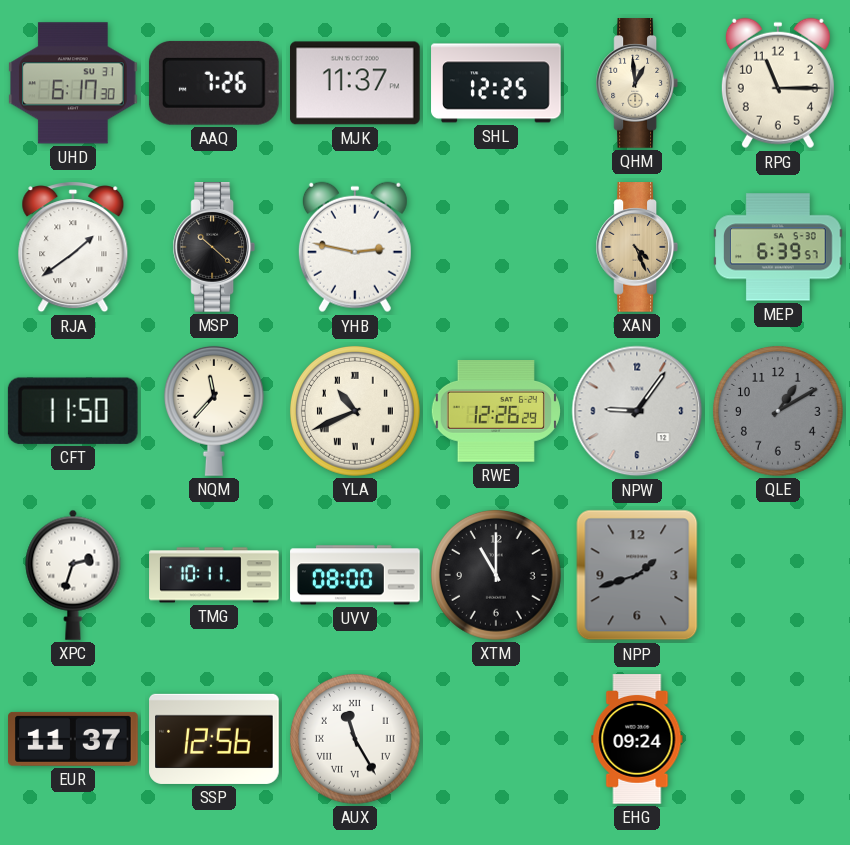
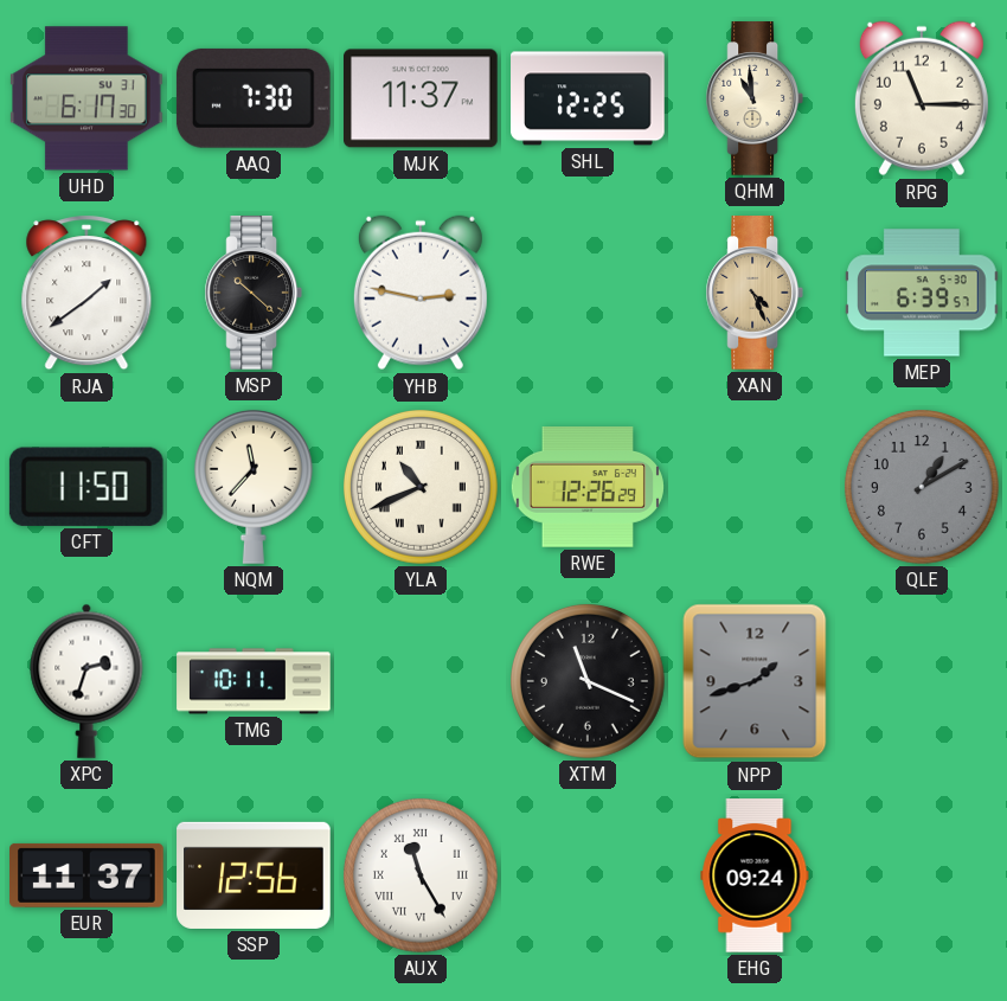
AAQ: 7:26 -> 7:30 (254, 98)
QHM: 12:59 -> 10:59 (753, 98)
NPW: 9:06 -> none (637, 411)
UVV: 08:00 -> none (355, 575)
XTM: 11:00 -> 11:19 (588, 681)
